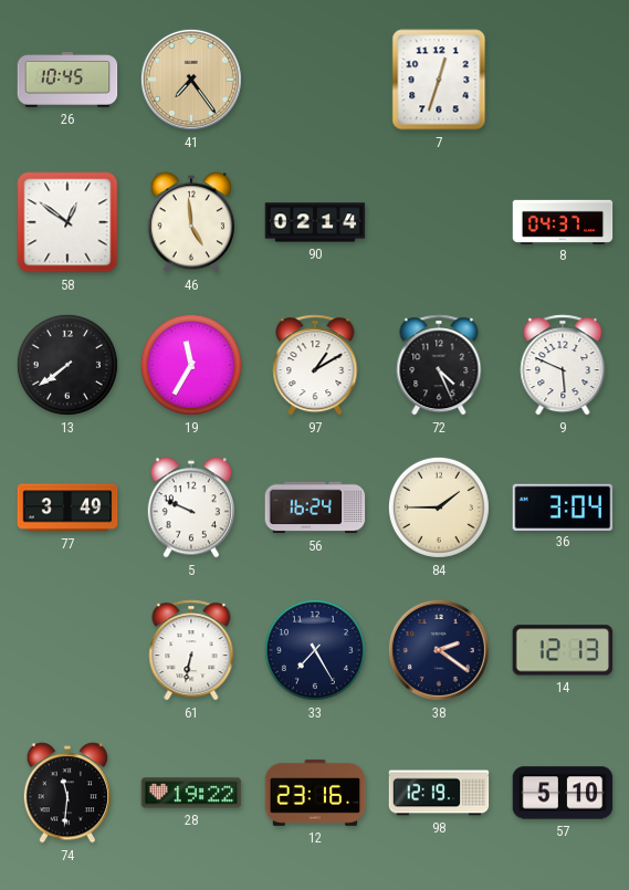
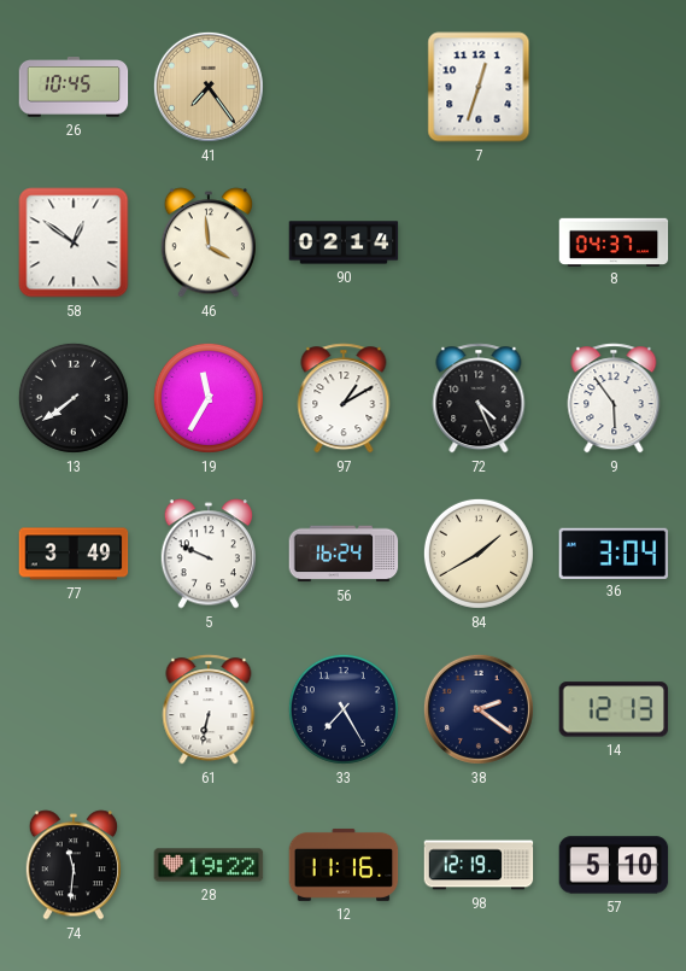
46: 4:59 -> 3:59 (207, 242)
9: 5:49 -> 5:54 (614, 398)
84: 1:45 -> 1:40 (479, 554)
12: 23:16 -> 11:16 (344, 865)
